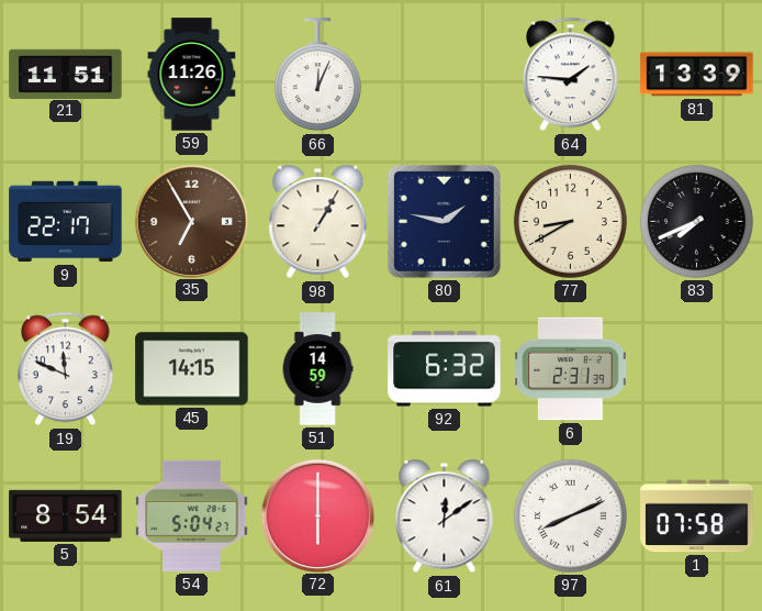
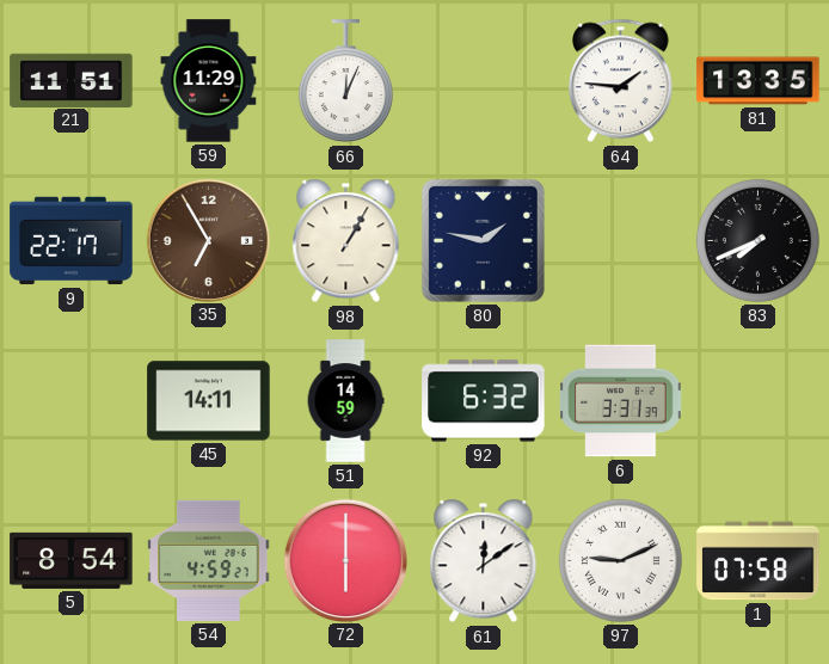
59: 11:26 -> 11:29 (209, 81)
81: 13:39 -> 13:35 (759, 81)
77: 8:40 -> none (570, 221)
19: 11:49 -> none (66, 369)
45: 14:15 -> 14:11 (209, 401)
6: 2:31 -> 3:31 (621, 401)
54: 5:04 -> 4:59 (209, 560)
97: 8:11 -> 9:11 (620, 560)
